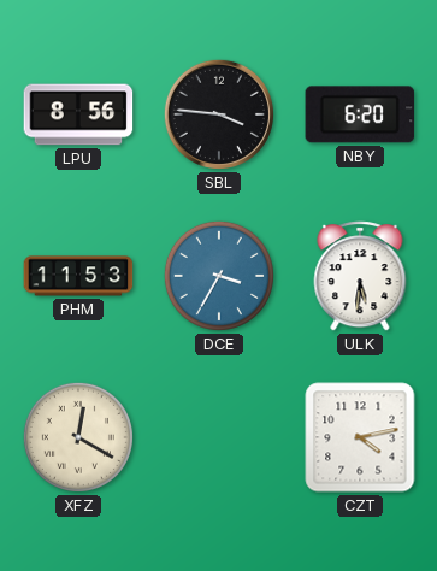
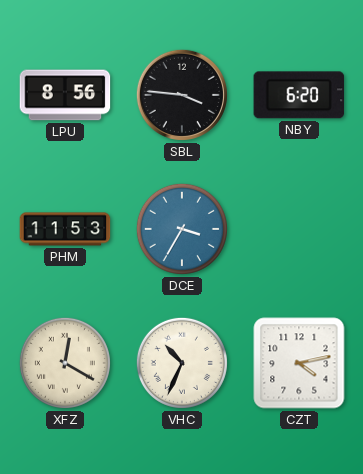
ULK: 5:31 -> none (360, 276)
VHC: none -> 10:34 (182, 363)
